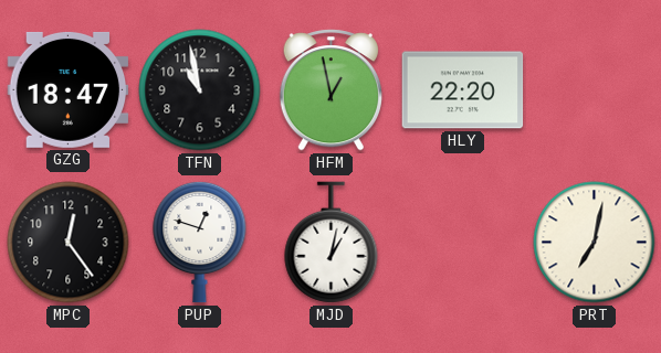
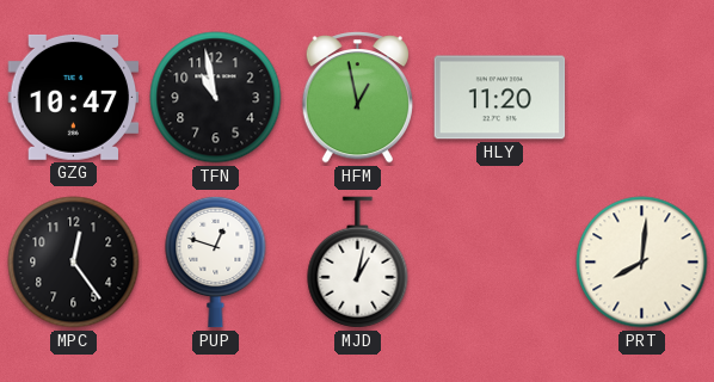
GZG: 18:47 -> 10:47 (74, 97)
HLY: 22:20 -> 11:20 (500, 98)
PRT: 7:02 -> 8:01 (642, 263)
